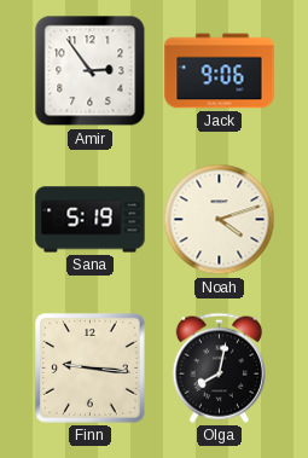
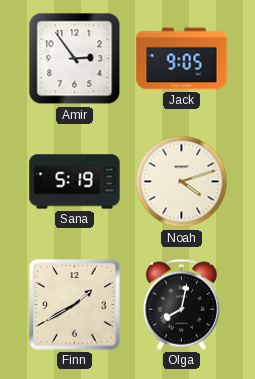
Jack: 9:06 -> 9:05 (182, 59)
Finn: 9:16 -> 1:40 (75, 305)
